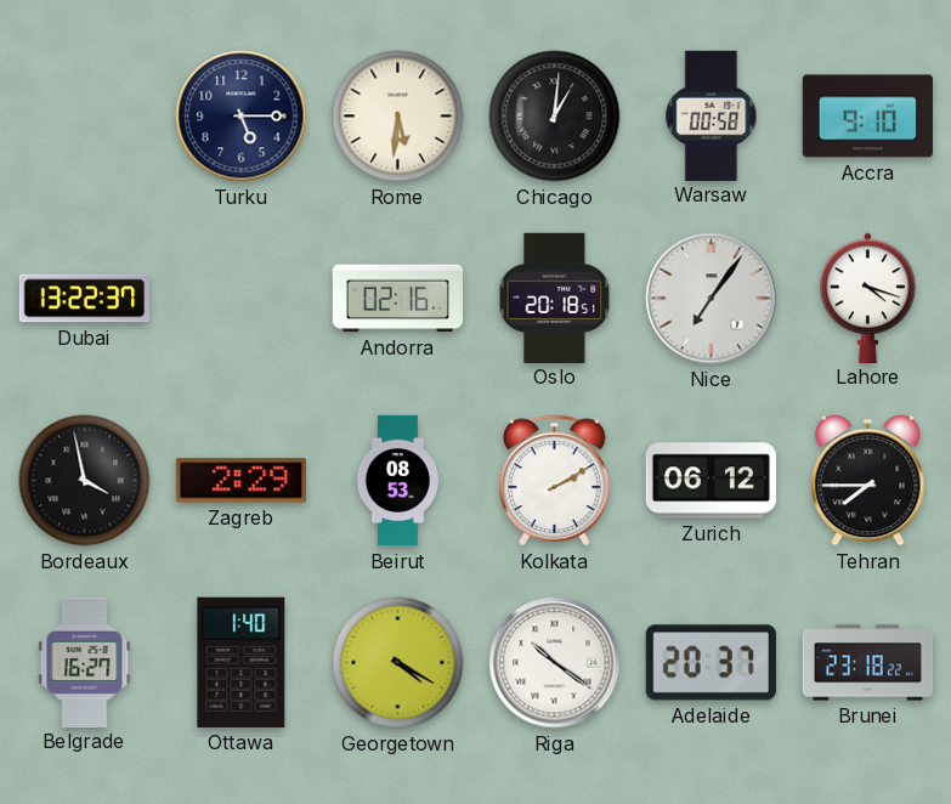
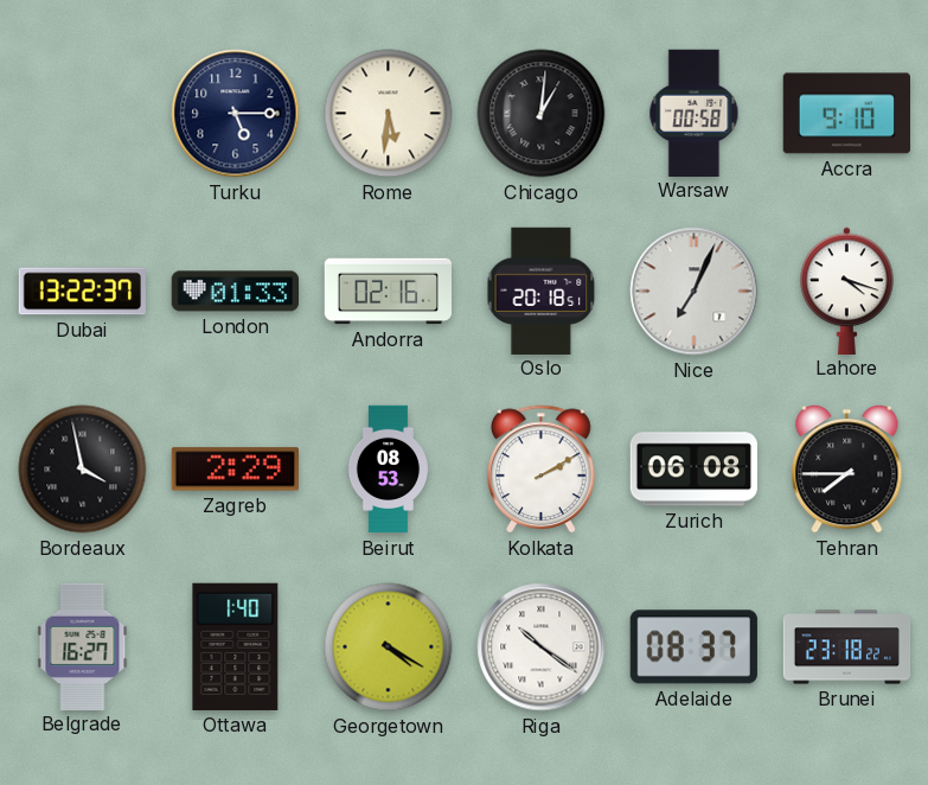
London: none -> 01:33 (235, 292)
Nice: 7:06 -> 7:04 (695, 292)
Zurich: 06:12 -> 06:08 (693, 470)
Adelaide: 20:37 -> 08:37 (693, 647)
